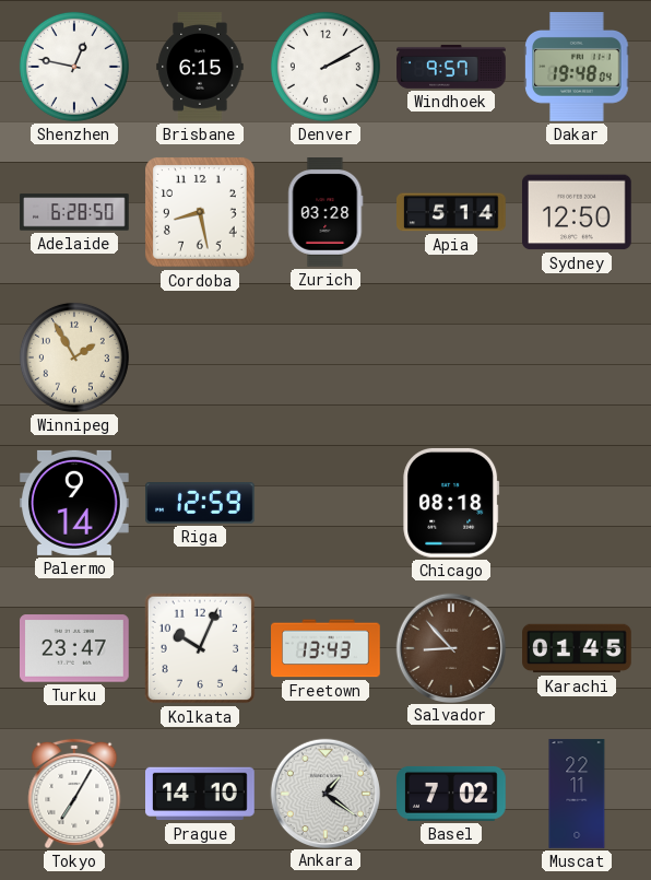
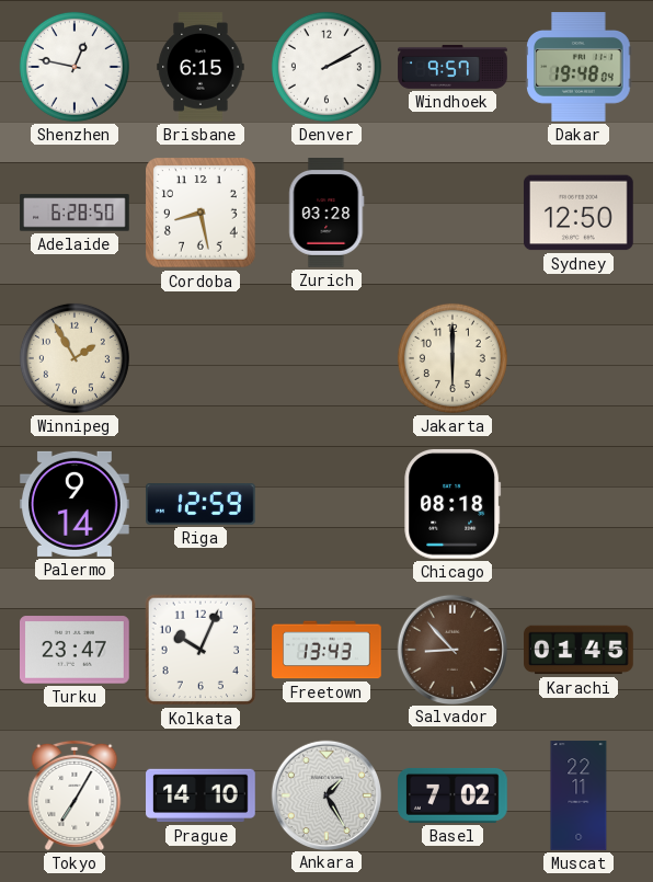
Apia: 5:14 -> none (452, 212)
Jakarta: none -> 6:00 (452, 358)
Ankara: 1:21 -> 1:25 (325, 794)
